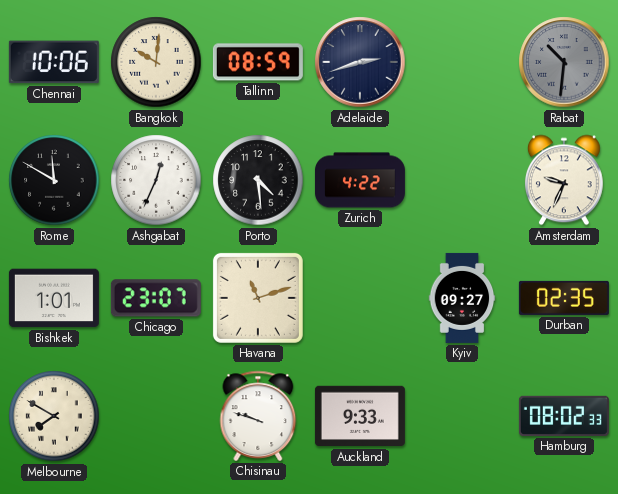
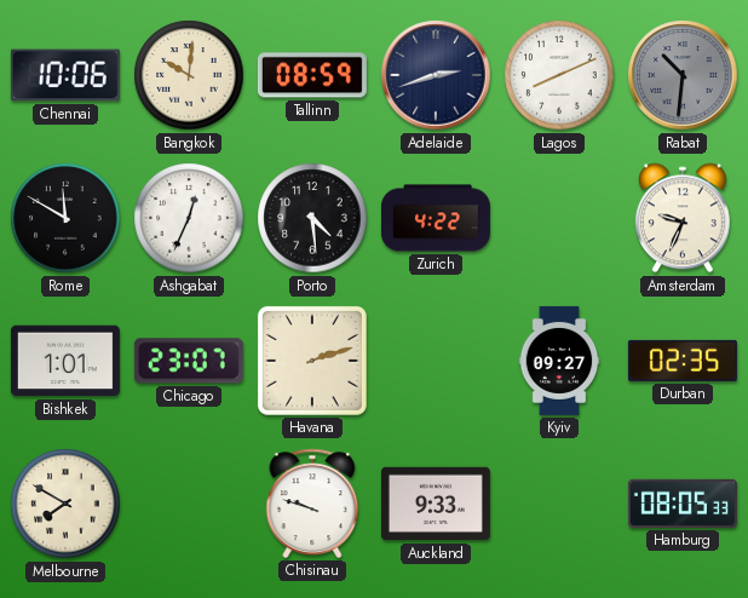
Lagos: none -> 8:11 (559, 75)
Havana: 11:12 -> 2:12 (312, 361)
Hamburg: 08:02 -> 08:05 (683, 504)
